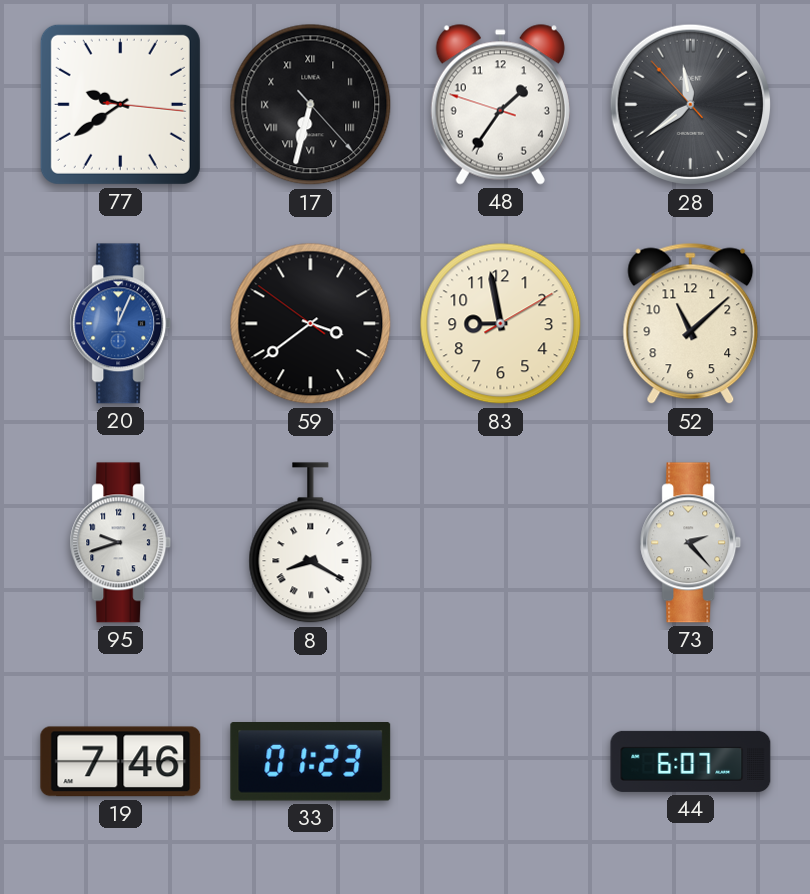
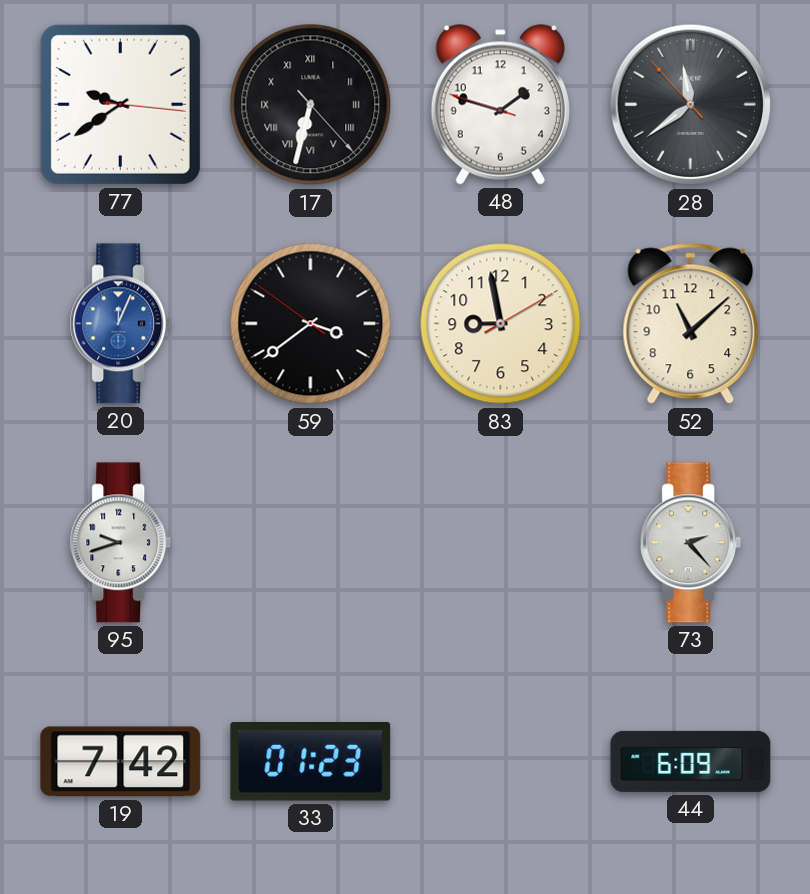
48: 1:35 -> 1:47 (500, 105)
8: 8:20 -> none (311, 543)
19: 7:46 -> 7:42 (121, 762)
44: 6:07 -> 6:09 (691, 761)
